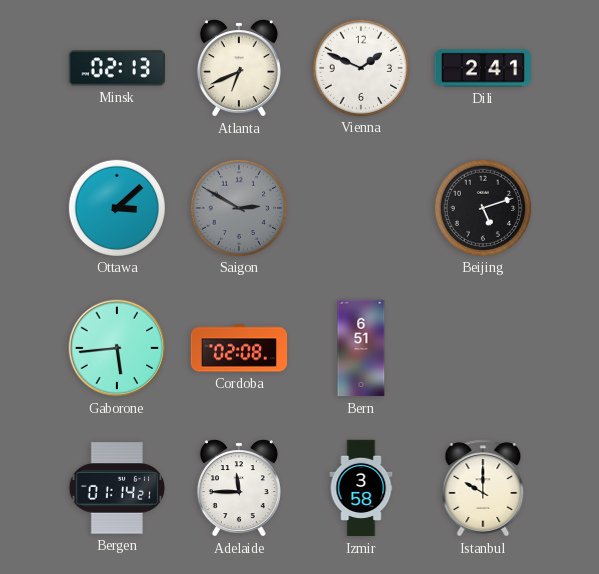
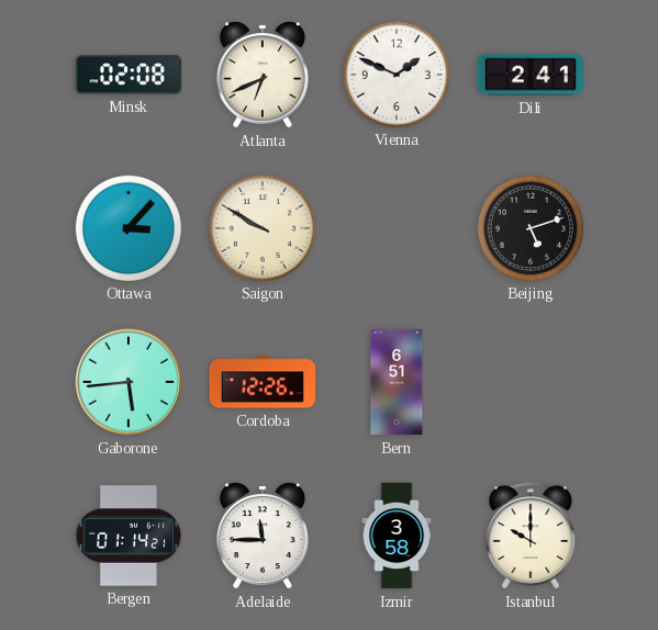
Minsk: 02:13 -> 02:08 (127, 75)
Ottawa: 3:08 -> 3:07 (127, 227)
Saigon: 2:50 -> 9:50 (261, 227)
Saigon dial: grey -> cream (261, 227)
Cordoba: 02:08 -> 12:26 (263, 382)
